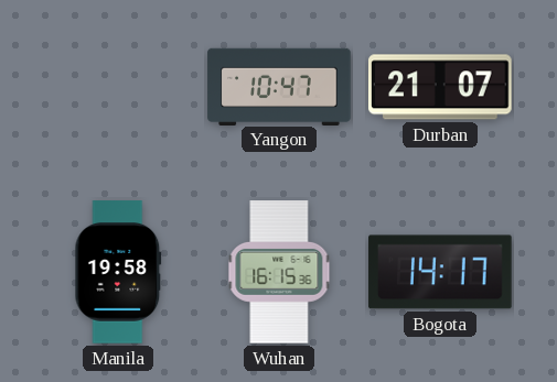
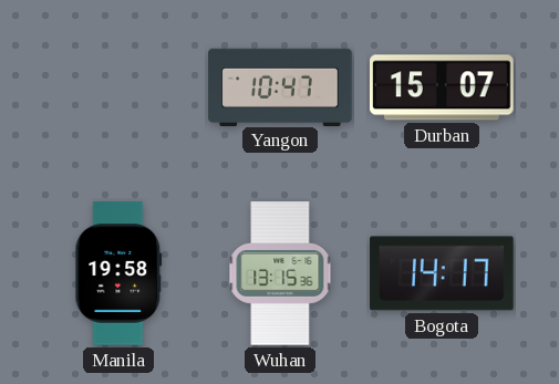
Durban: 21:07 -> 15:07 (442, 87)
Wuhan: 16:15 -> 13:15 (280, 273)
